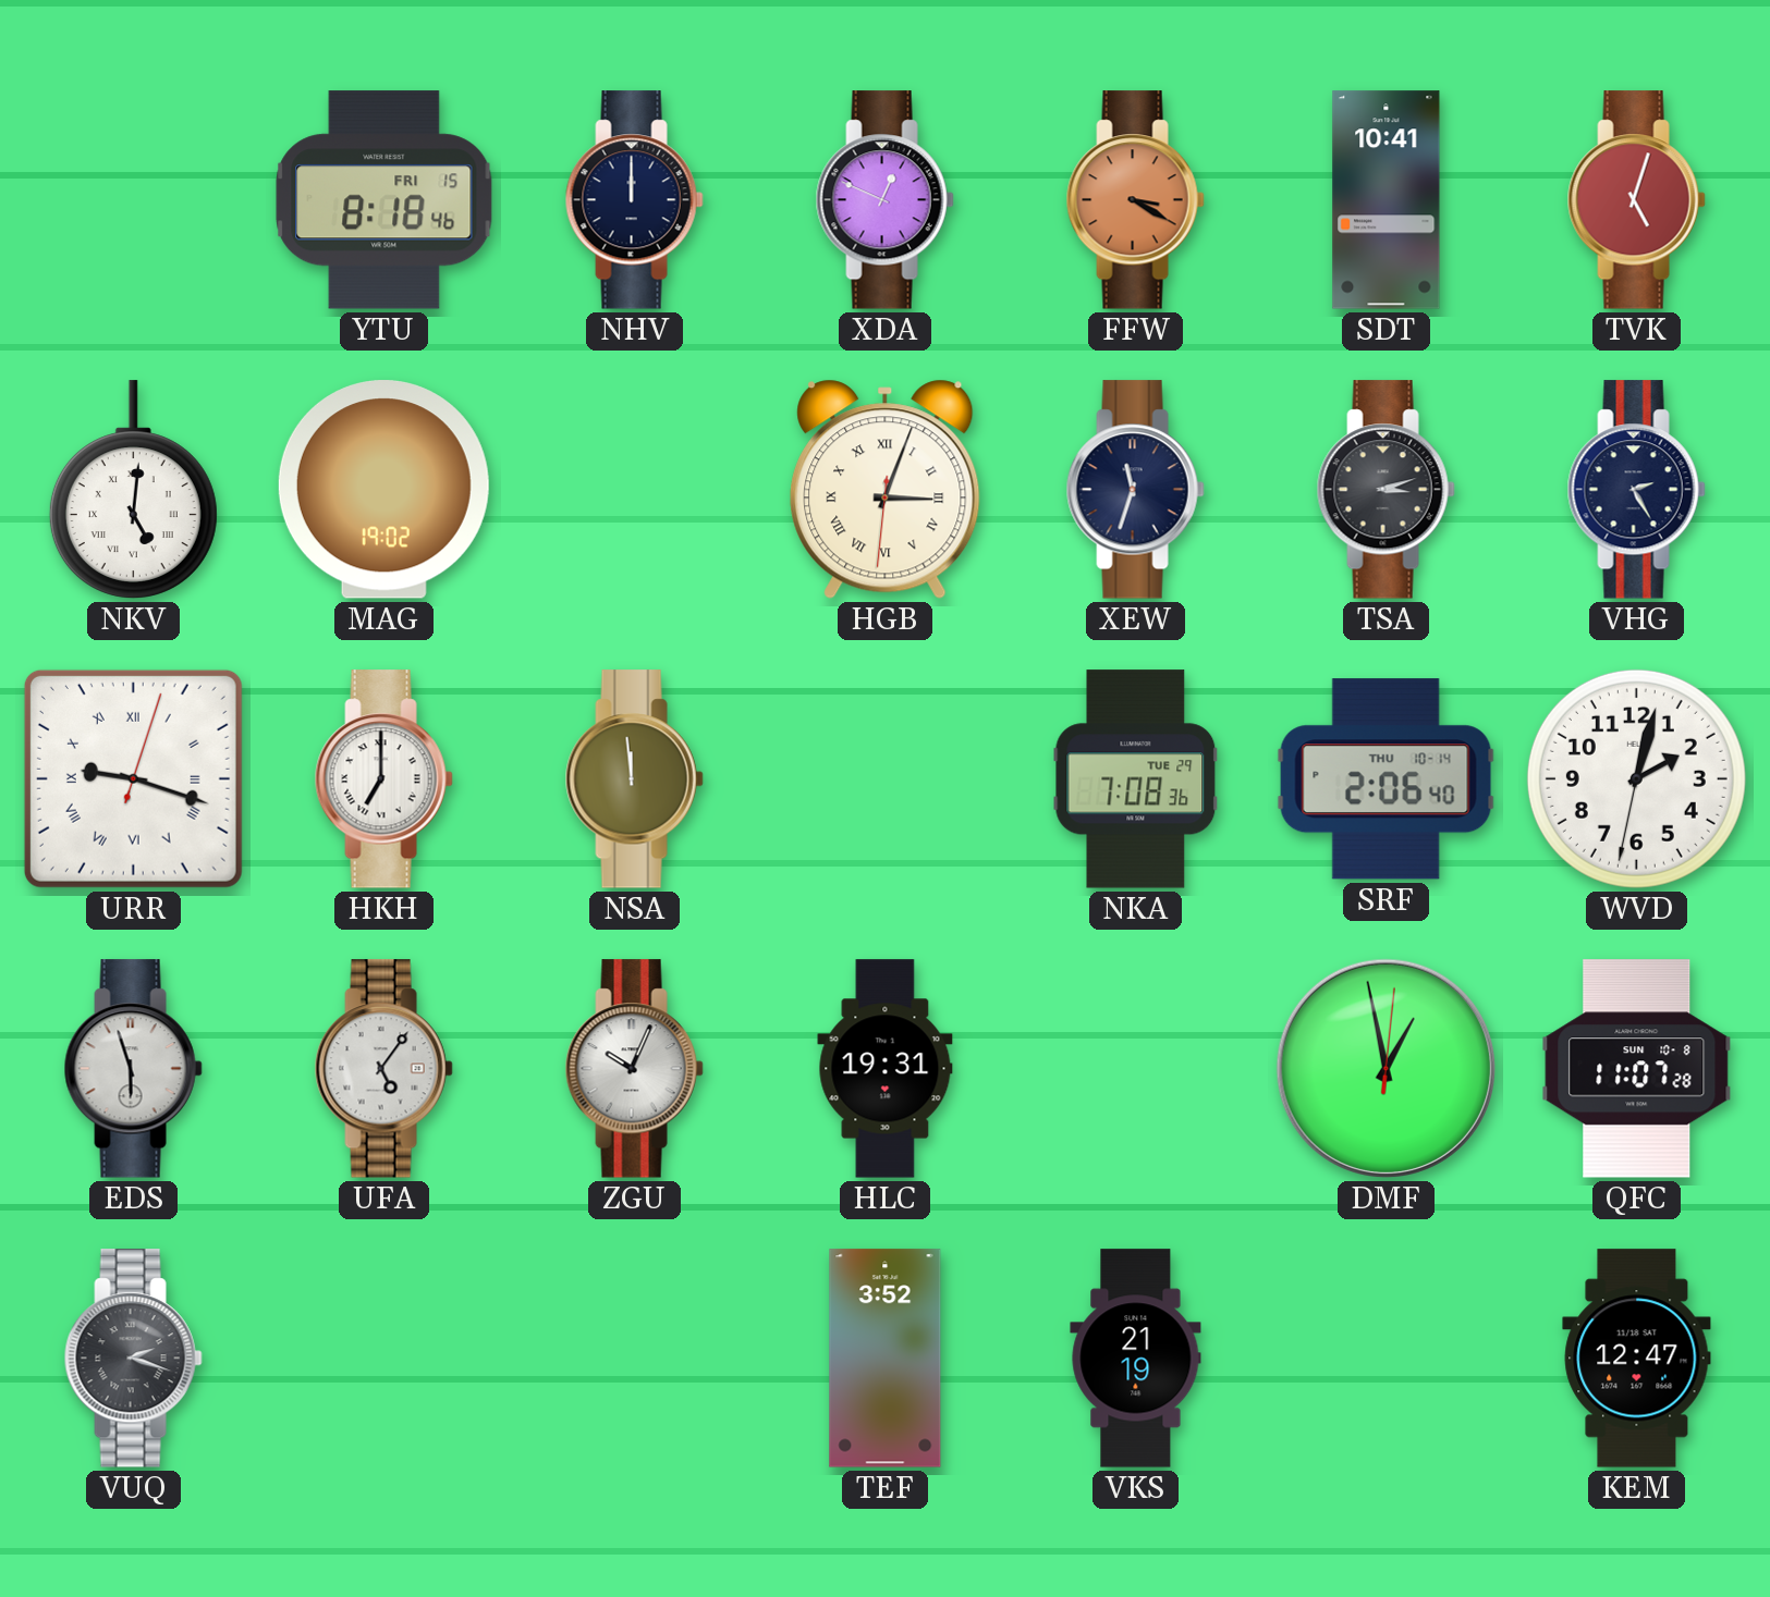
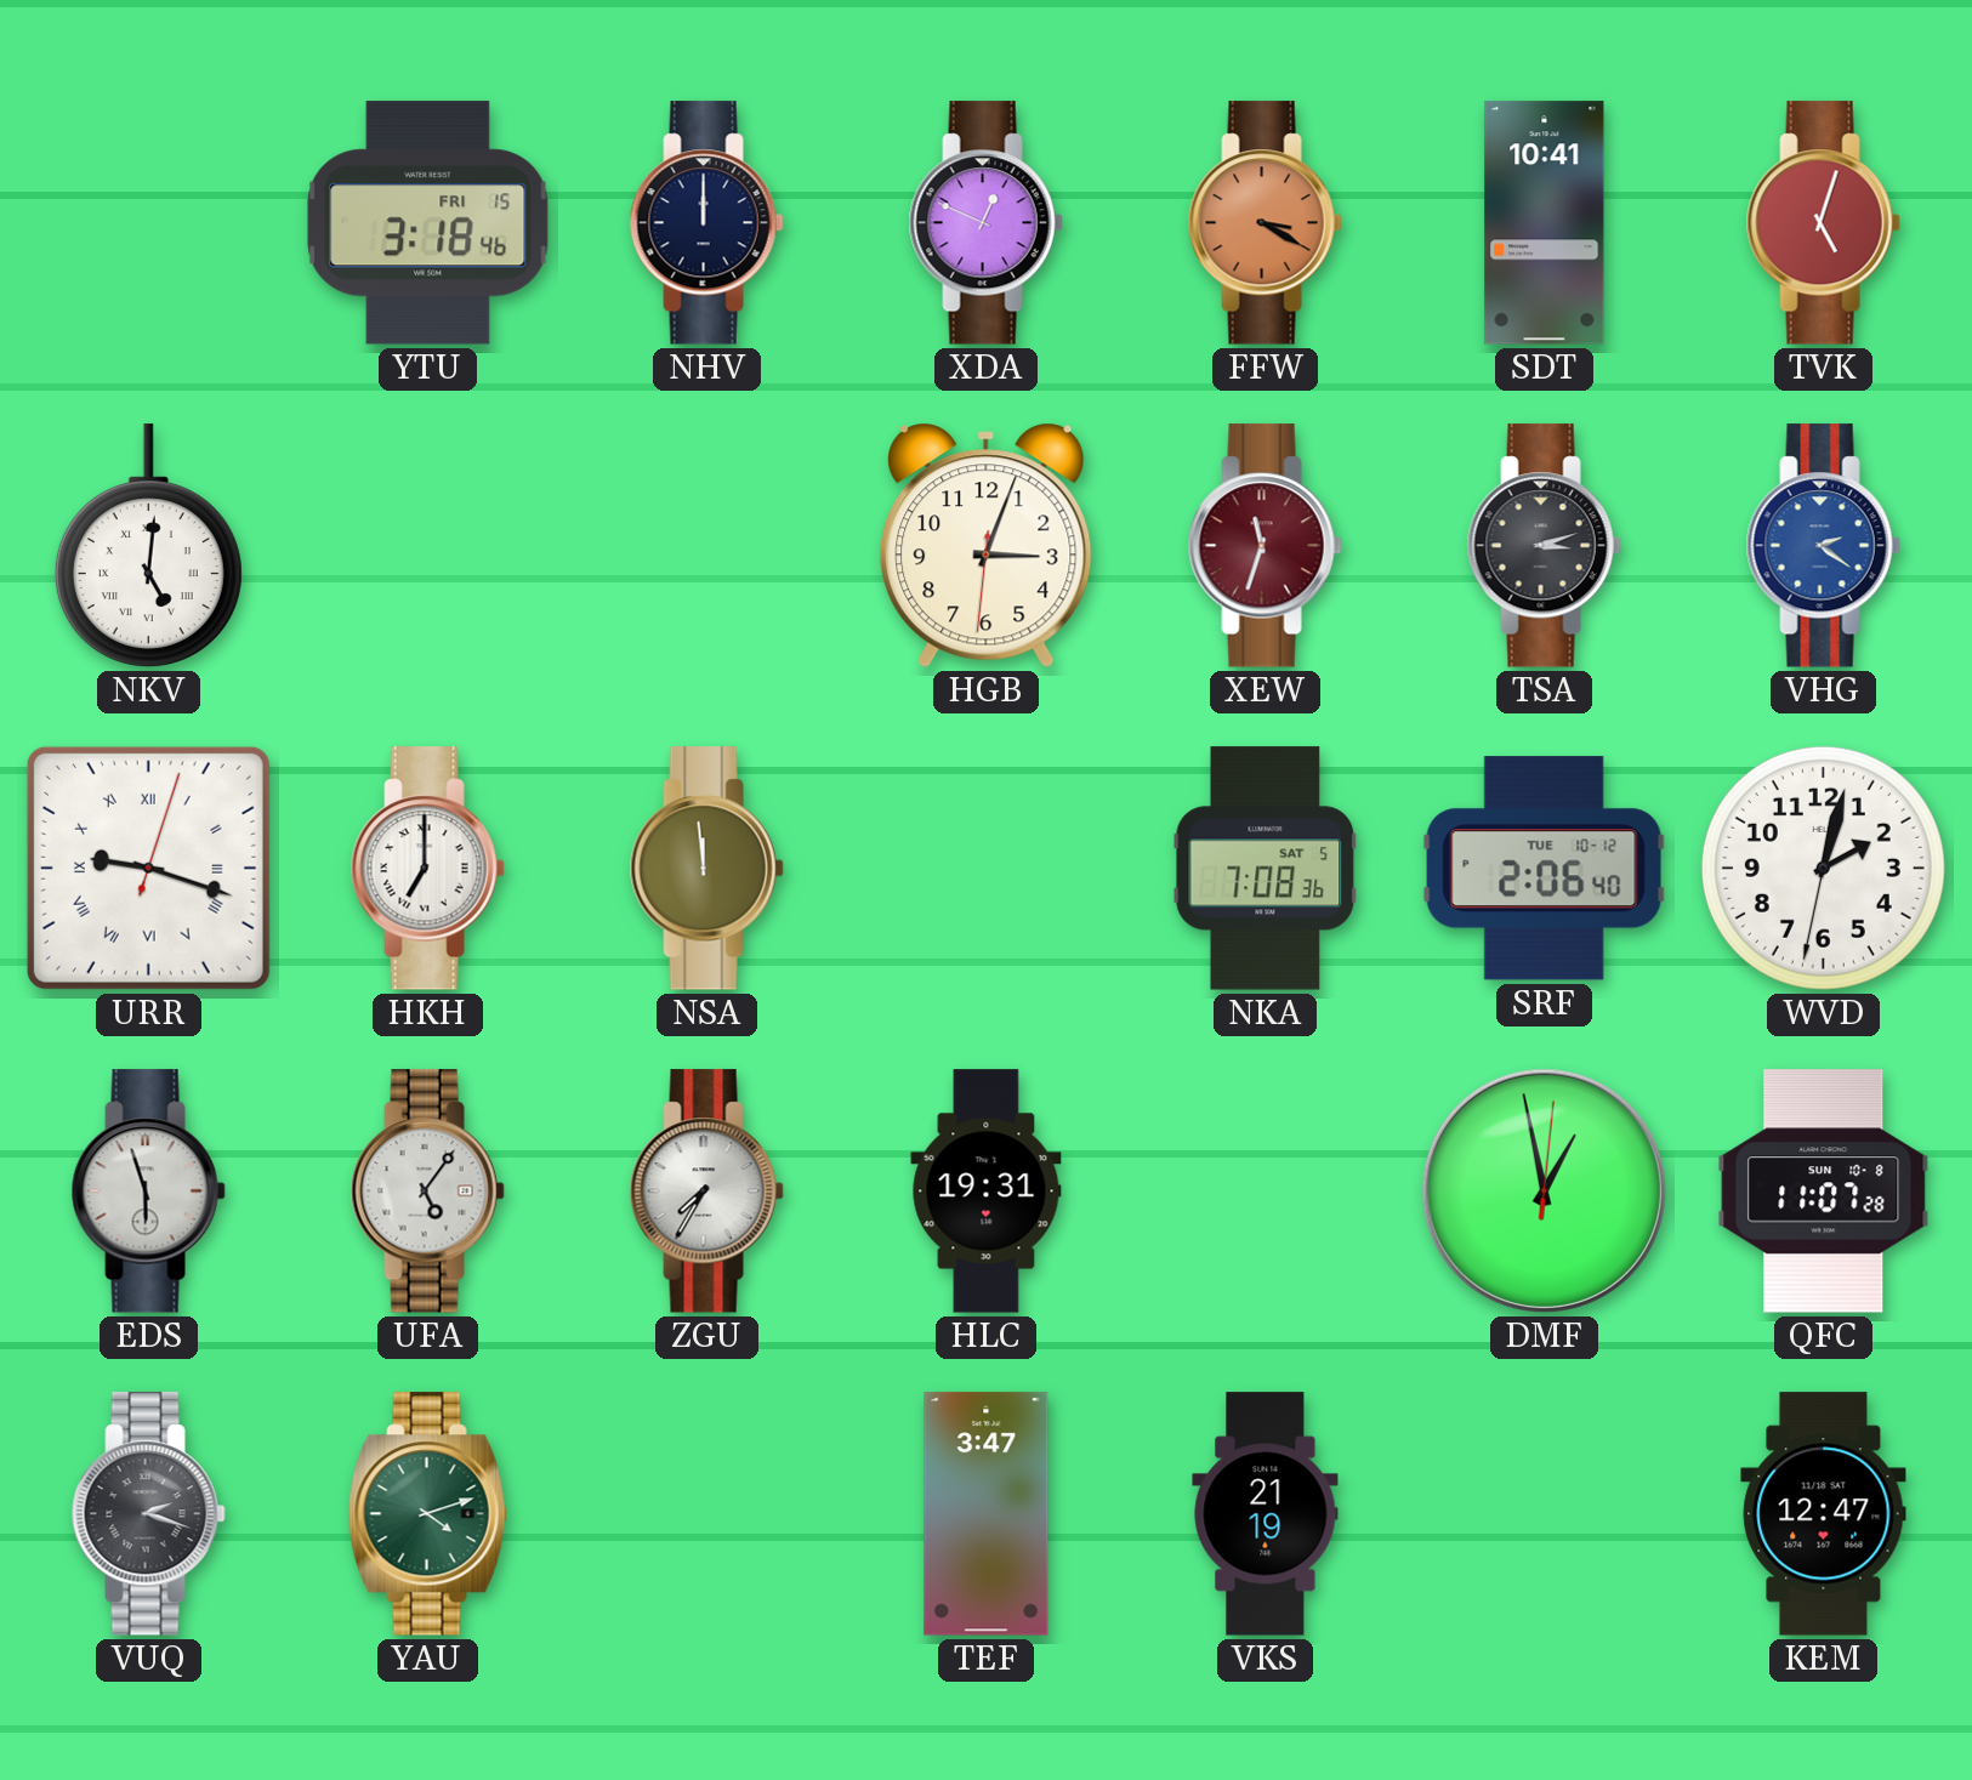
YTU: 8:18 -> 3:18 (428, 223)
MAG: 19:02 -> none (383, 490)
HGB numerals: Roman -> Arabic (987, 545)
XEW dial: navy -> burgundy (1265, 546)
VHG: 2:25 -> 2:21 (1823, 546)
VHG dial: navy -> blue (1823, 546)
NKA date: TUE 29 -> SAT 5 (1266, 869)
SRF date: THU 10-14 -> TUE 10-12 (1544, 869)
ZGU: 10:04 -> 7:35 (706, 1192)
YAU: none -> 4:12 (427, 1514)
TEF: 3:52 -> 3:47 (987, 1514)
